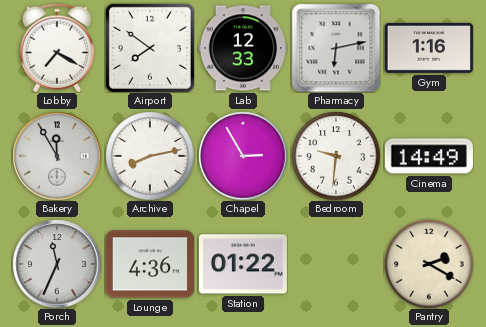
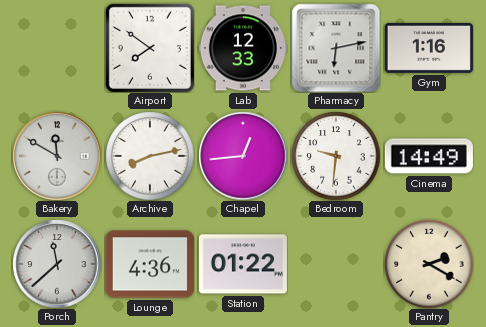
Lobby: 7:20 -> none (57, 48)
Bakery: 11:55 -> 11:50 (57, 156)
Chapel: 2:55 -> 12:44 (243, 156)
Porch: 11:34 -> 11:38 (57, 264)
